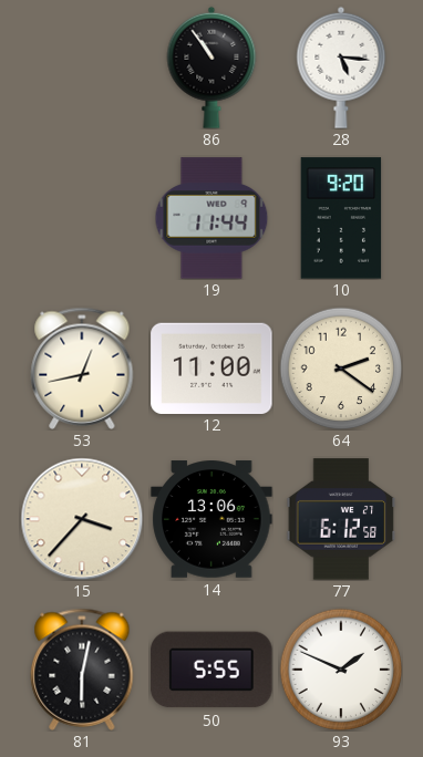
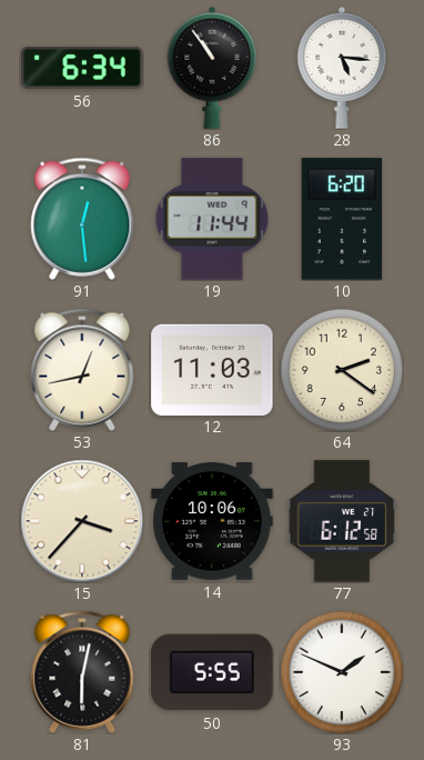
56: none -> 6:34 (82, 68)
91: none -> 12:29 (82, 219)
10: 9:20 -> 6:20 (342, 219)
12: 11:00 -> 11:03 (212, 369)
14: 13:06 -> 10:06 (212, 521)
